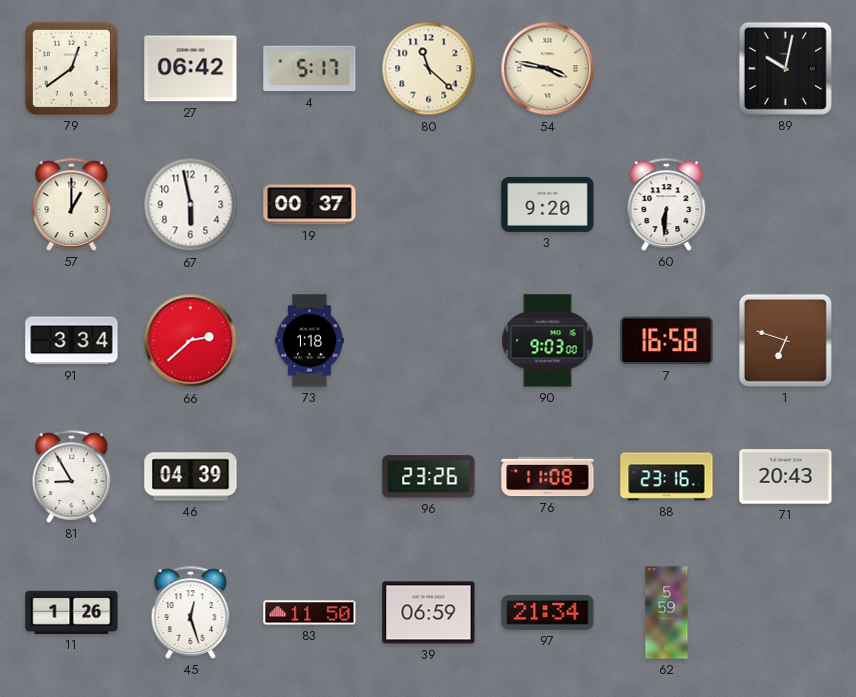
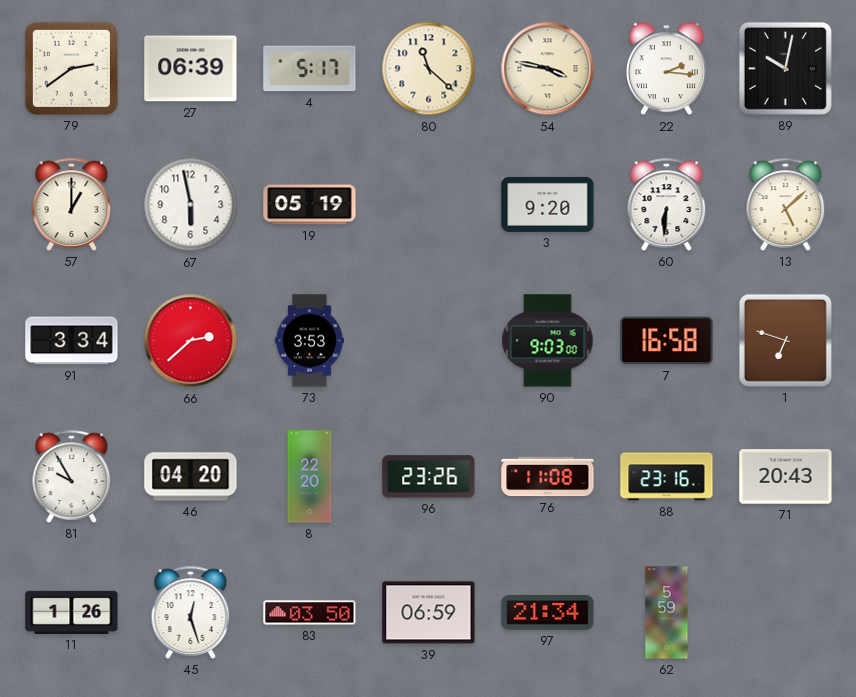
79: 12:39 -> 2:39 (71, 68)
27: 06:42 -> 06:39 (191, 69)
22: none -> 2:16 (666, 69)
19: 00:37 -> 05:19 (310, 205)
13: none -> 5:08 (786, 204)
73: 1:18 -> 3:53 (309, 341)
81: 8:55 -> 9:55 (72, 476)
46: 04:39 -> 04:20 (191, 477)
8: none -> 22:20 (310, 477)
83: 11:50 -> 03:50 (310, 613)
